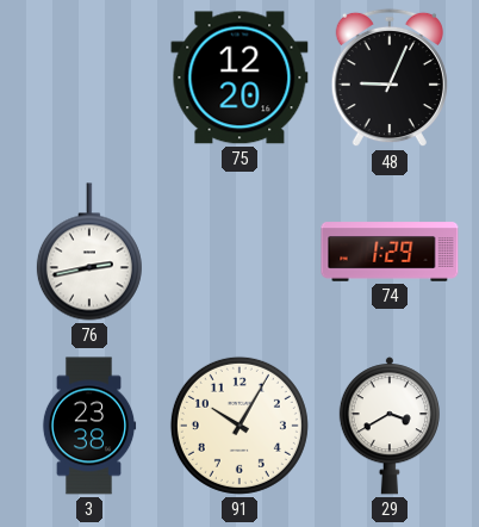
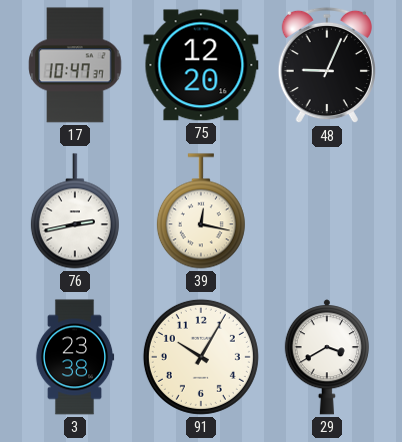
17: none -> 10:47 (75, 65)
39: none -> 12:17 (201, 211)
74: 1:29 -> none (390, 252)
